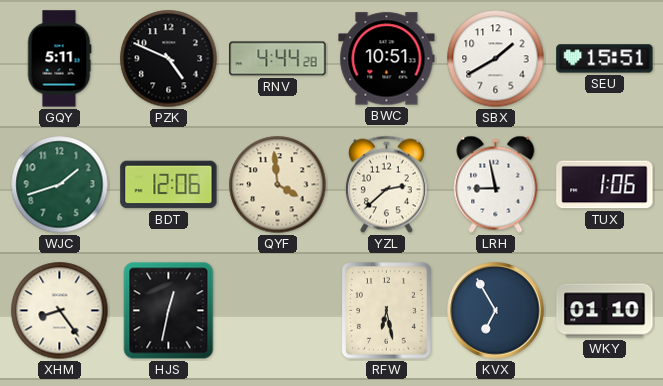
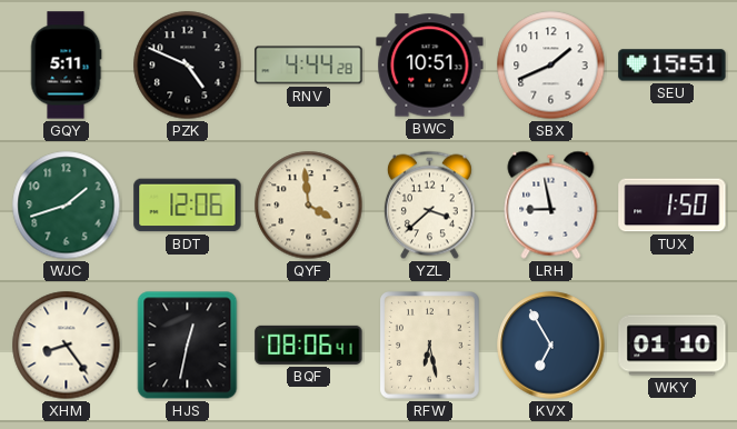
SBX: 1:40 -> 1:41 (551, 66)
YZL: 2:38 -> 3:38 (429, 206)
TUX: 1:06 -> 1:50 (673, 206)
BQF: none -> 08:06 (309, 345)
